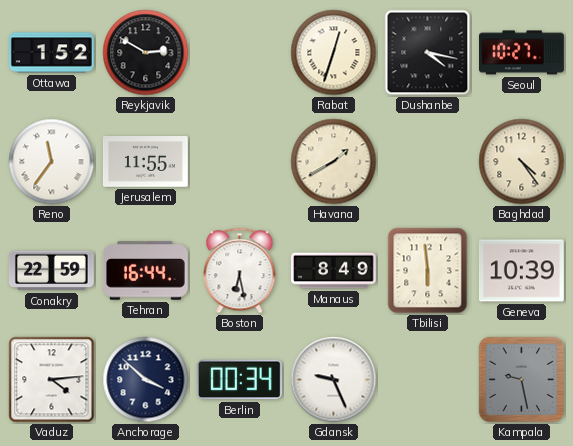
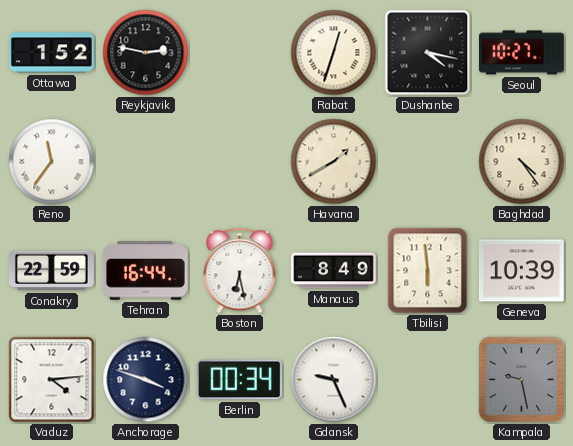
Reykjavik: 2:50 -> 2:47 (146, 53)
Jerusalem: 11:55 -> none (145, 162)
Anchorage: 3:52 -> 3:48 (146, 380)
